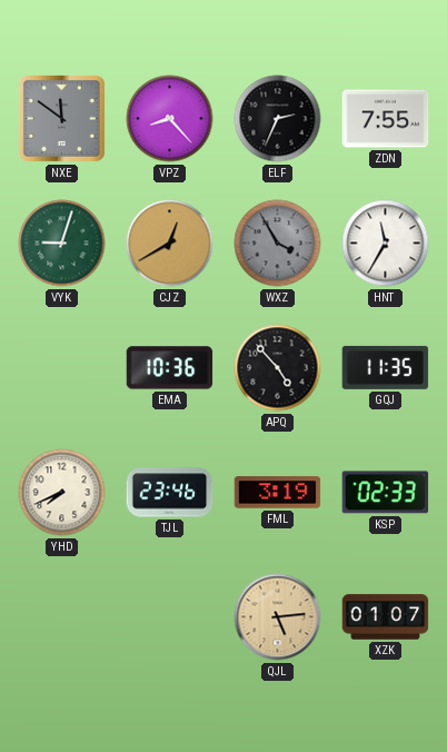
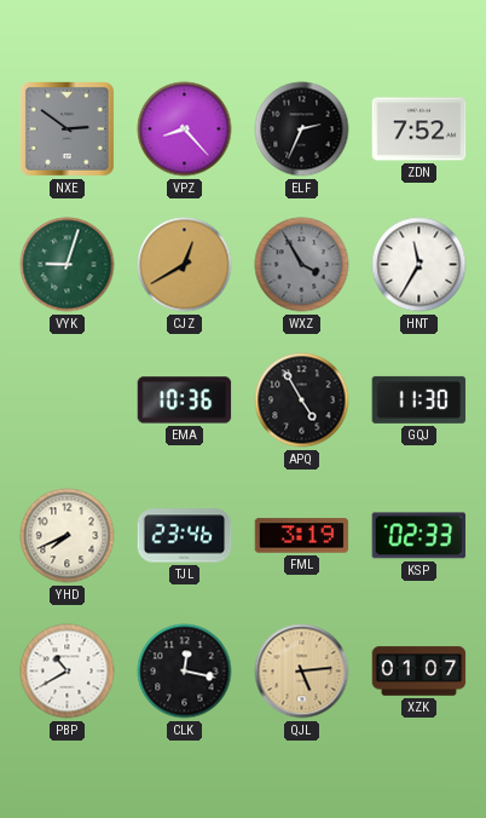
NXE: 11:51 -> 2:51 (68, 129)
ZDN: 7:55 -> 7:52 (420, 129)
APQ: 4:53 -> 4:55 (302, 401)
GQJ: 11:35 -> 11:30 (420, 399)
PBP: none -> 10:40 (68, 672)
CLK: none -> 12:17 (185, 672)
